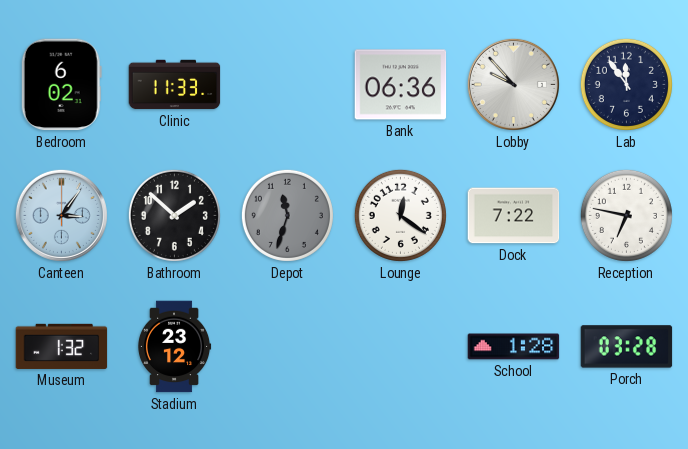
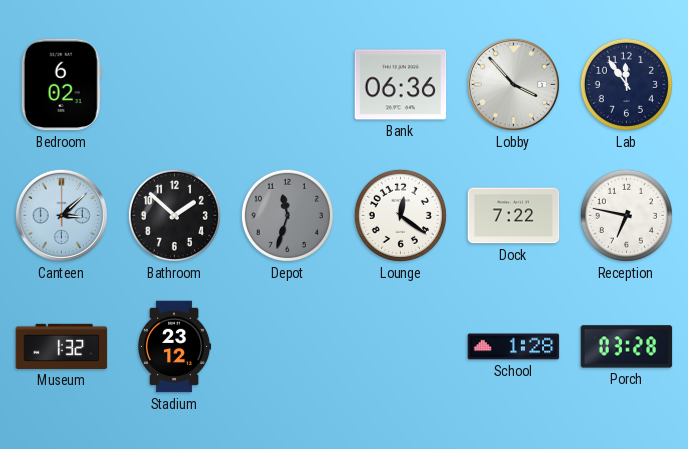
Clinic: 11:33 -> none (175, 85)
Lobby: 9:53 -> 3:53 (513, 84)
Canteen: 3:06 -> 3:08 (61, 215)
